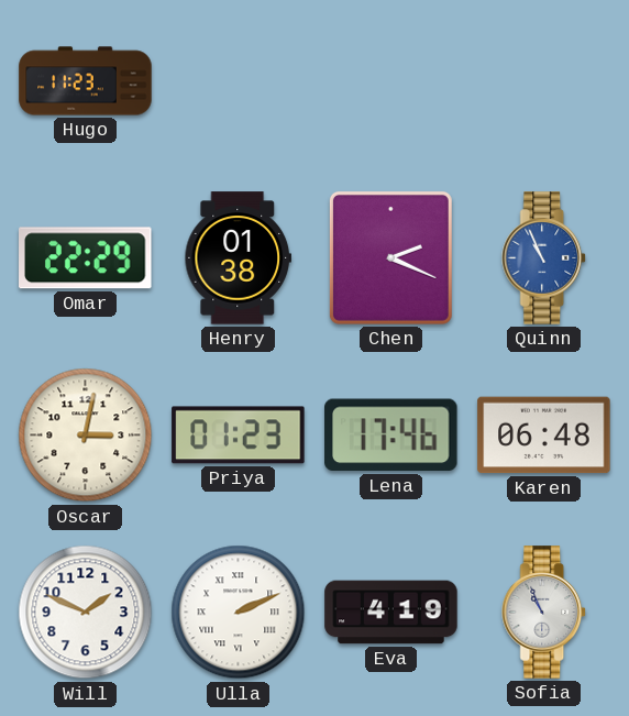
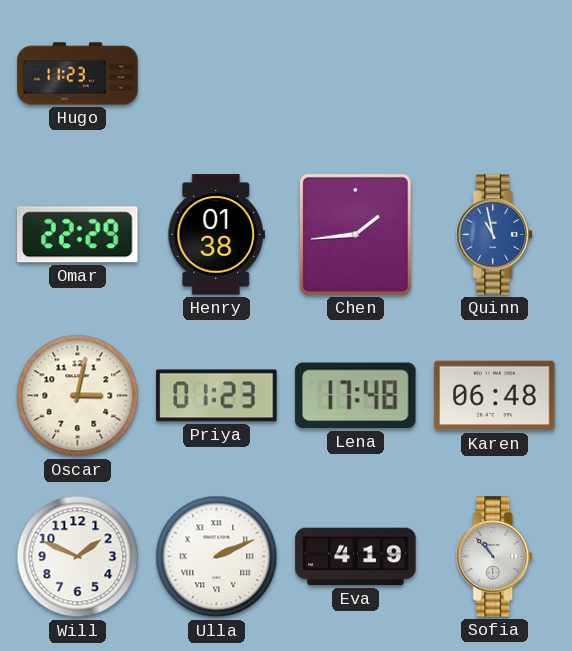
Chen: 2:19 -> 1:44 (355, 234)
Quinn: 10:56 -> 10:58 (495, 235)
Lena: 17:46 -> 17:48 (356, 396)
Sofia: 10:56 -> 10:53 (495, 557)
